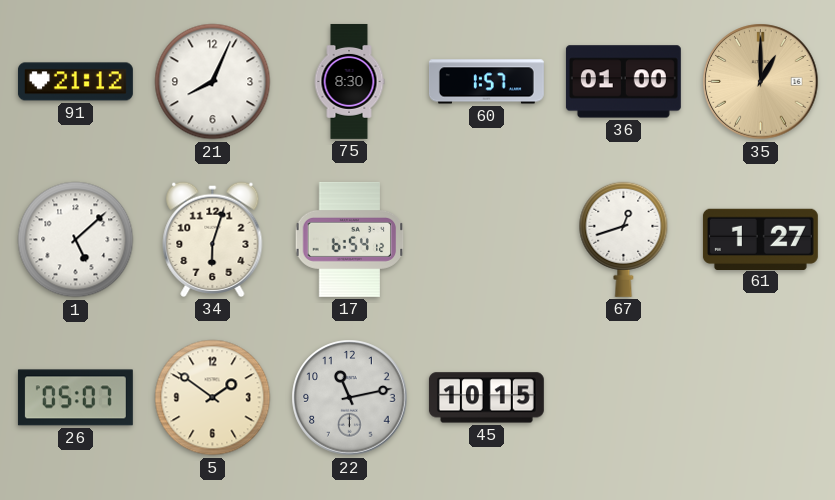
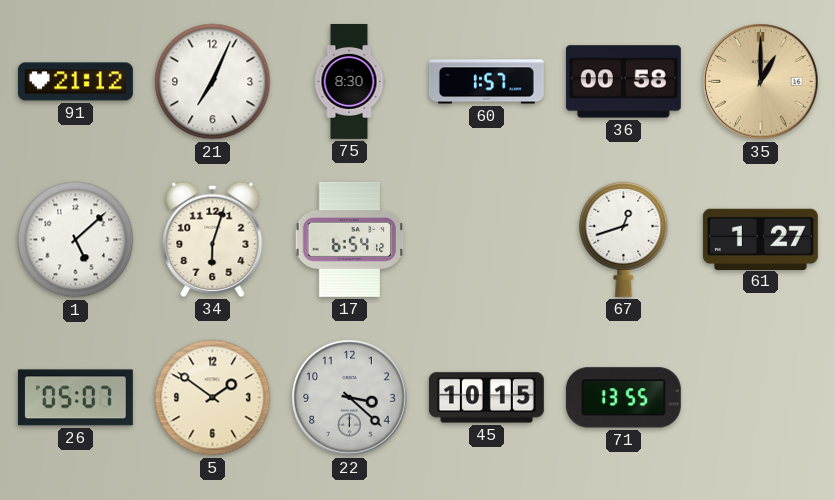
21: 8:04 -> 7:04 (213, 82)
36: 01:00 -> 00:58 (623, 82)
22: 11:13 -> 3:22 (350, 398)
71: none -> 13:55 (623, 398)
